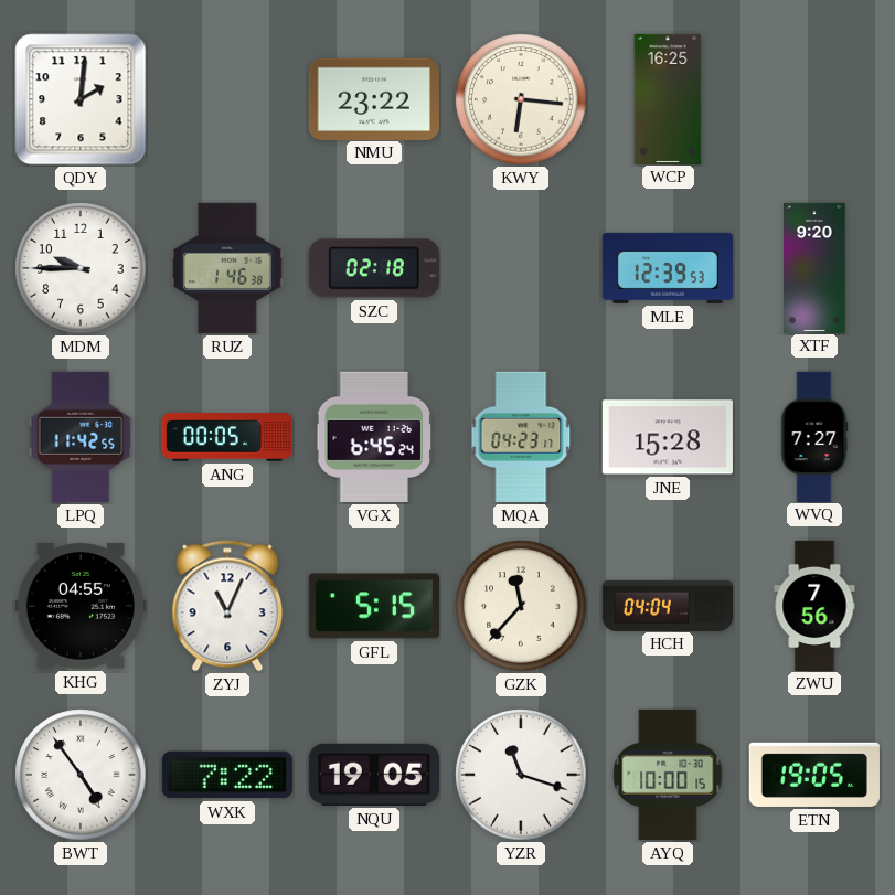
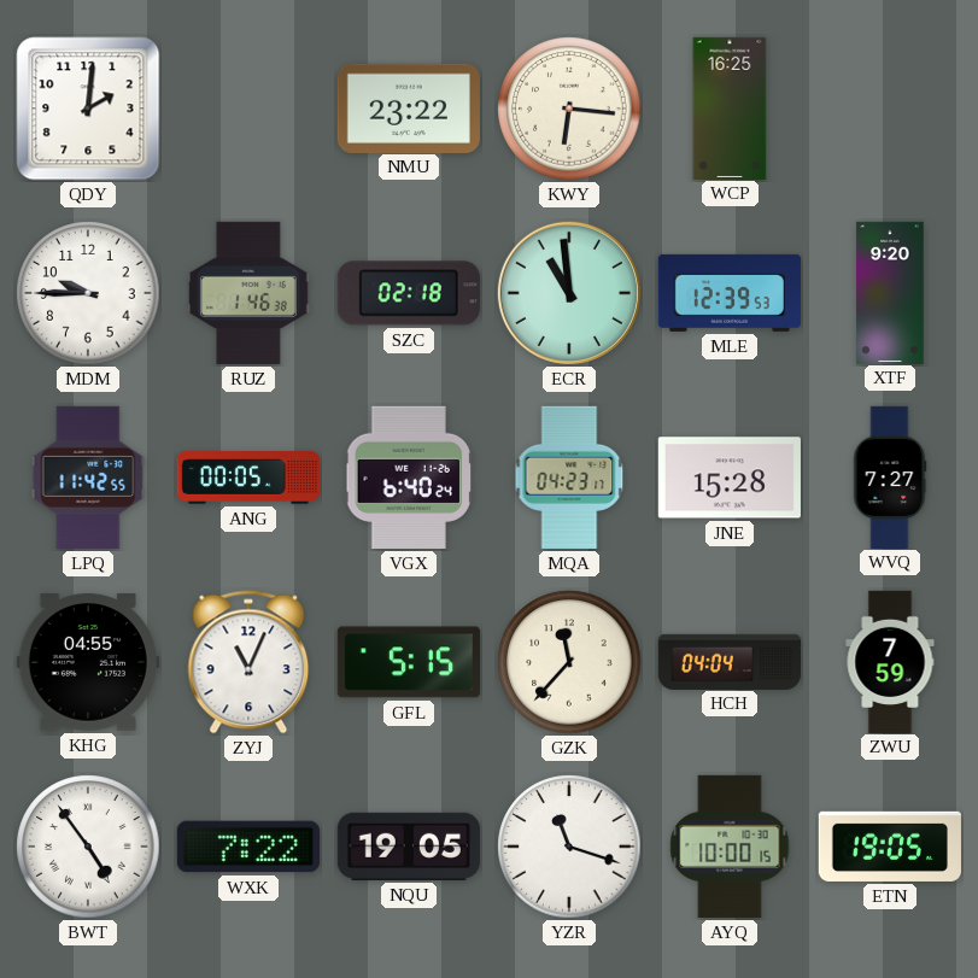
ECR: none -> 10:59 (569, 293)
VGX: 6:45 -> 6:40 (408, 478)
ZWU: 7:56 -> 7:59 (890, 661)
